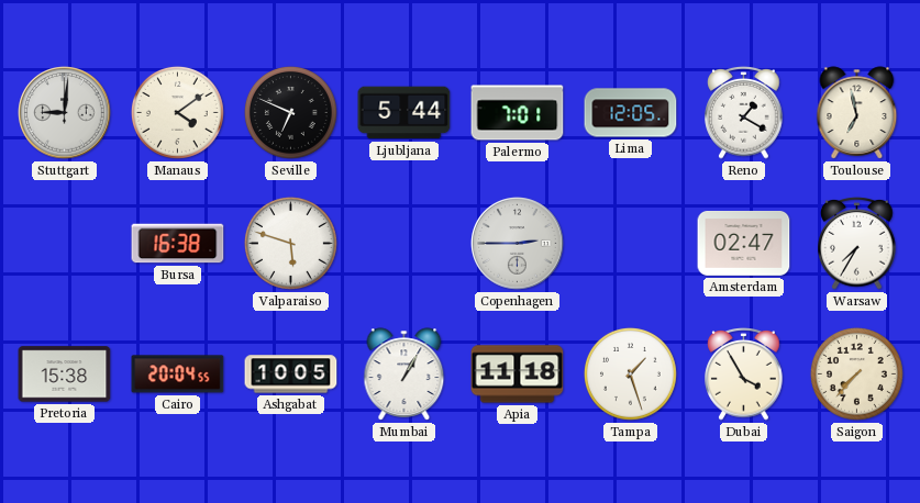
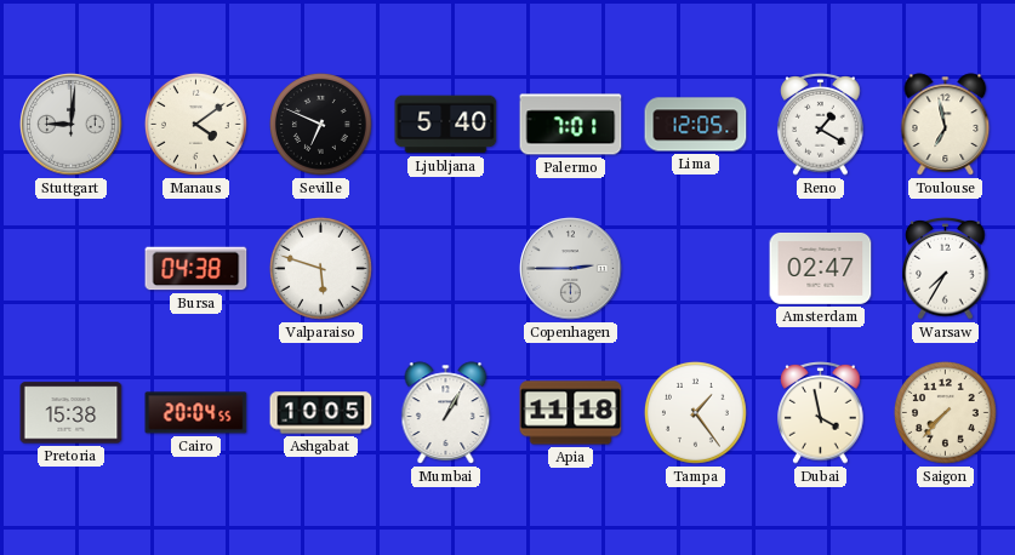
Ljubljana: 5:44 -> 5:40 (446, 125)
Bursa: 16:38 -> 04:38 (196, 269)
Tampa: 1:27 -> 1:24 (695, 412)
Dubai: 3:55 -> 3:58 (821, 413)
